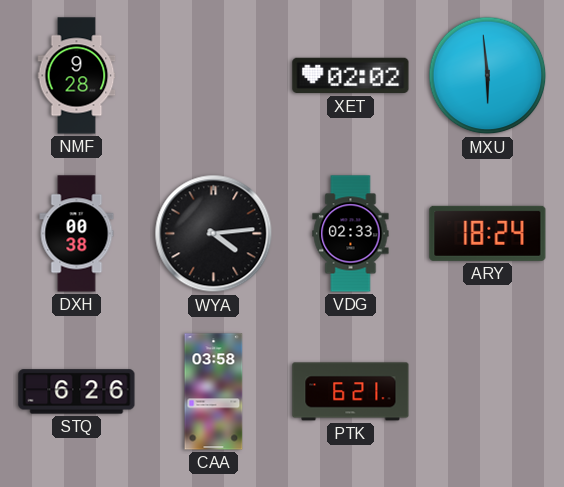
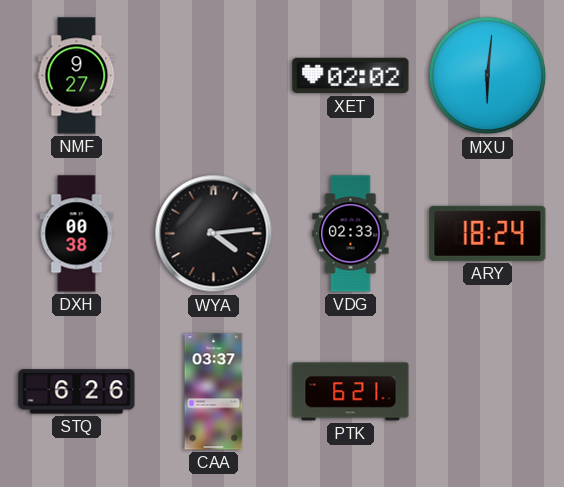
NMF: 9:28 -> 9:27 (77, 76)
MXU: 5:59 -> 6:01 (488, 76)
CAA: 03:58 -> 03:37 (214, 392)
